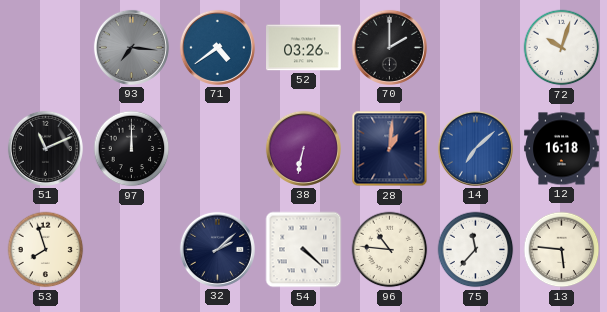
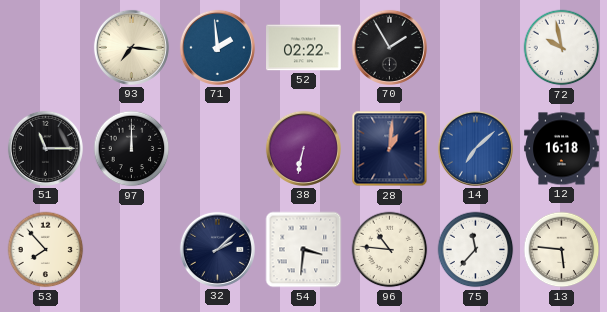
93 dial: grey -> cream (131, 47)
71: 4:39 -> 1:59 (217, 47)
52: 03:26 -> 02:22 (304, 48)
70: 2:00 -> 1:55 (389, 47)
72: 10:03 -> 9:58 (562, 48)
51: 11:11 -> 11:15 (45, 148)
53: 7:57 -> 7:53 (46, 250)
54: 4:22 -> 3:31 (304, 250)
